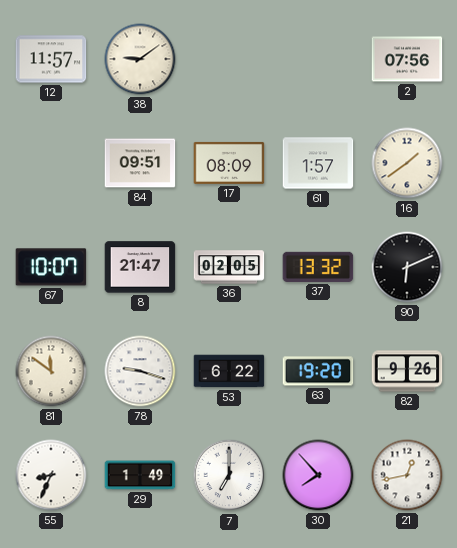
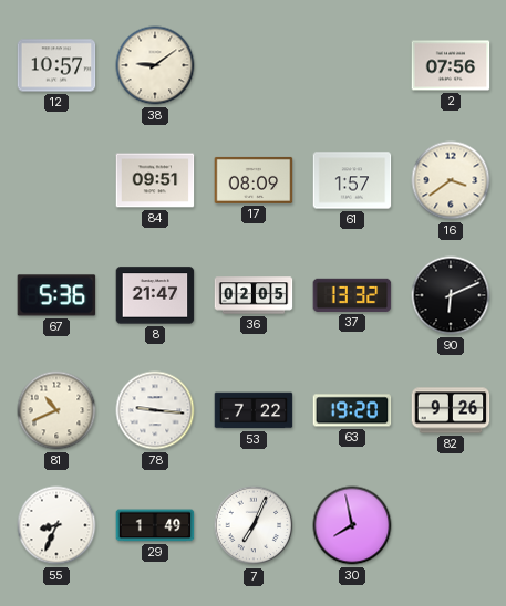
12: 11:57 -> 10:57 (56, 65)
16: 1:39 -> 3:39 (451, 180)
67: 10:07 -> 5:36 (56, 295)
81: 11:51 -> 10:41 (56, 410)
78: 9:18 -> 9:16 (155, 410)
53: 6:22 -> 7:22 (254, 410)
7: 7:00 -> 7:04 (254, 525)
30: 7:53 -> 7:58 (352, 525)
21: 12:43 -> none (407, 475)
